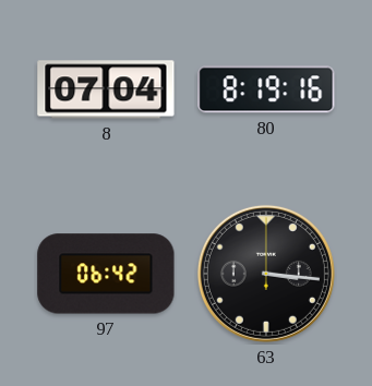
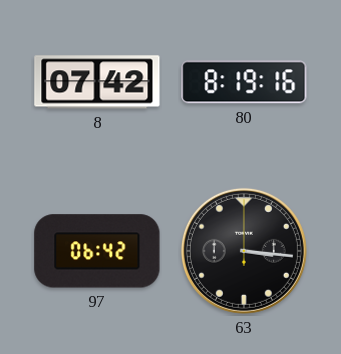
8: 07:04 -> 07:42 (97, 82)
